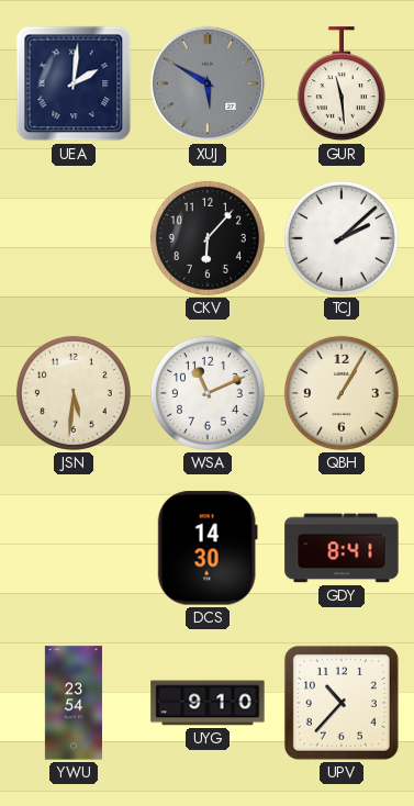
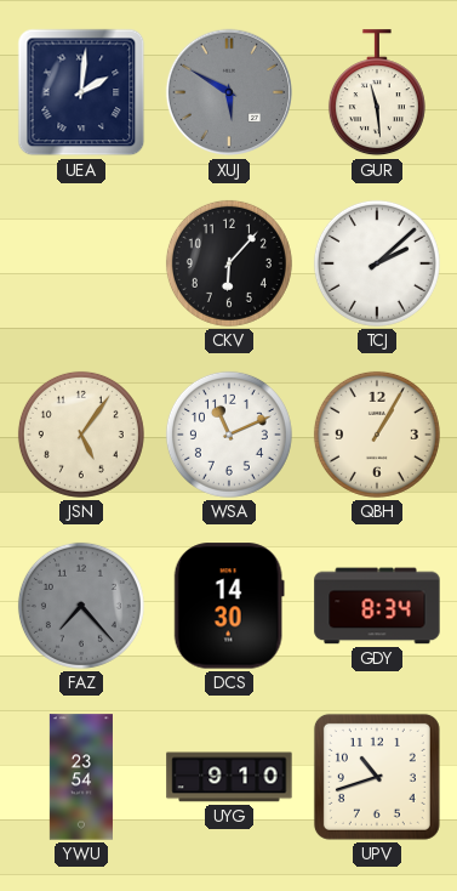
JSN: 5:31 -> 5:06 (81, 435)
FAZ: none -> 7:23 (81, 606)
GDY: 8:41 -> 8:34 (377, 606)
UPV: 10:37 -> 10:42 (377, 777)
